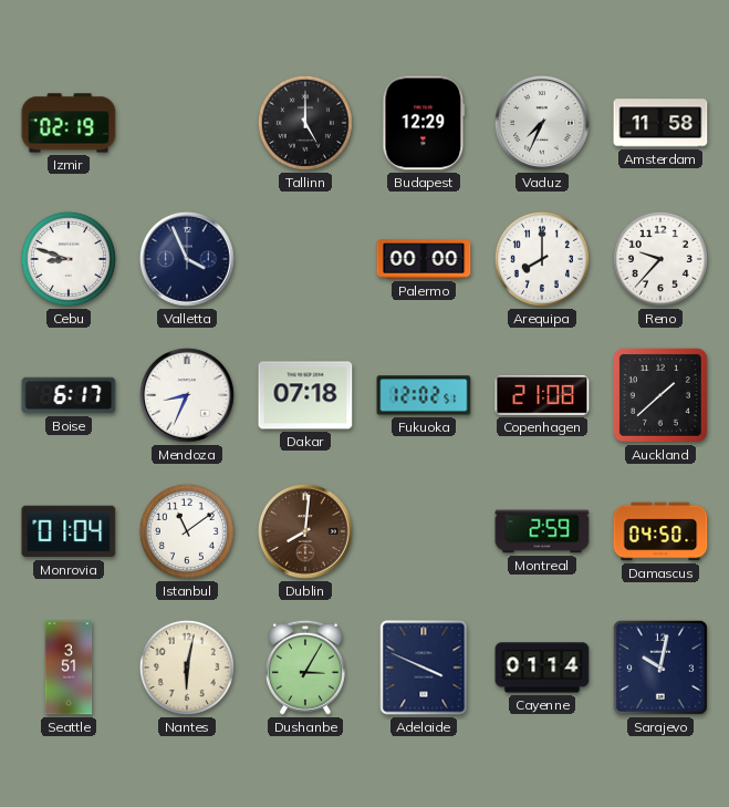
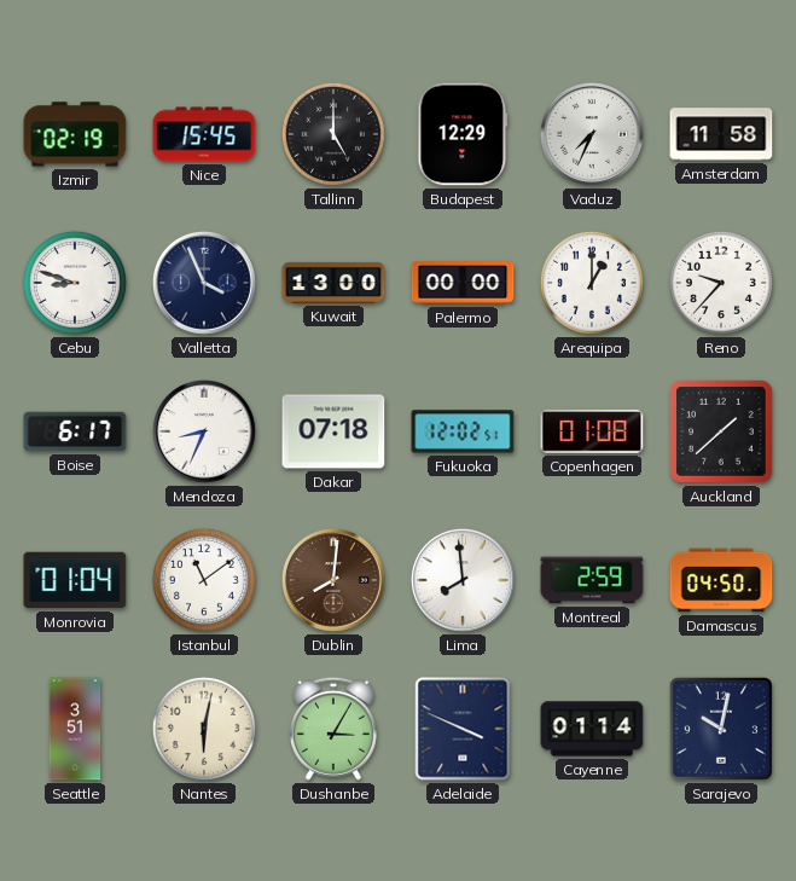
Nice: none -> 15:45 (204, 134)
Kuwait: none -> 13:00 (333, 283)
Arequipa: 8:00 -> 1:00 (592, 283)
Copenhagen: 21:08 -> 01:08 (592, 433)
Lima: none -> 7:59 (463, 580)
